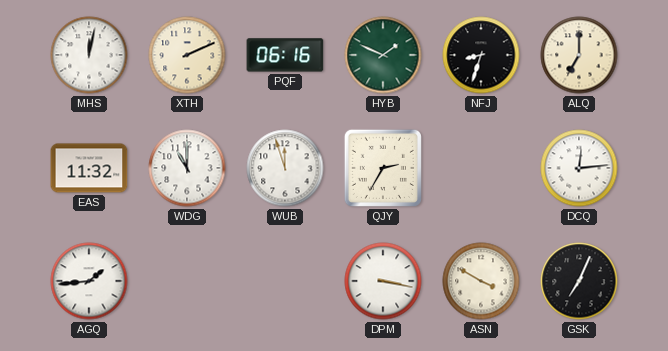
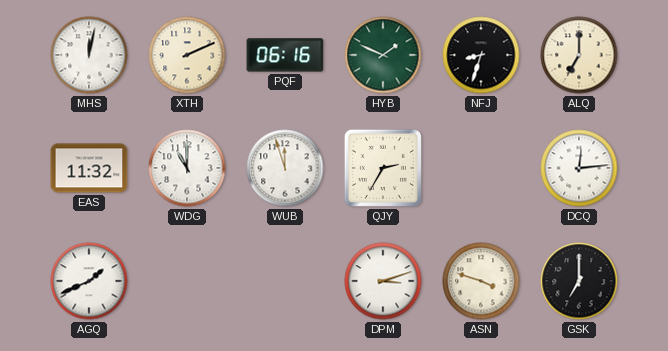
AGQ: 1:44 -> 1:41 (89, 281)
DPM: 3:17 -> 3:12 (383, 281)
ASN: 3:50 -> 3:48 (481, 281)
GSK: 7:04 -> 7:00 (579, 281)
